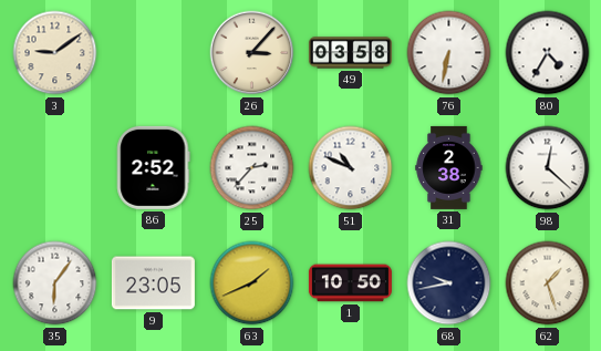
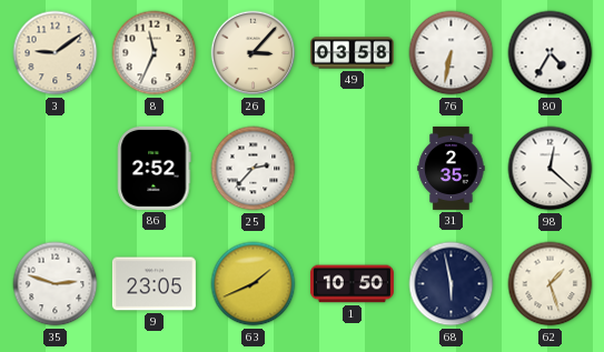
8: none -> 11:34 (155, 53)
51: 10:49 -> none (351, 168)
31: 2:38 -> 2:35 (452, 168)
35: 6:06 -> 2:48 (56, 284)
68: 9:43 -> 5:58 (452, 284)
